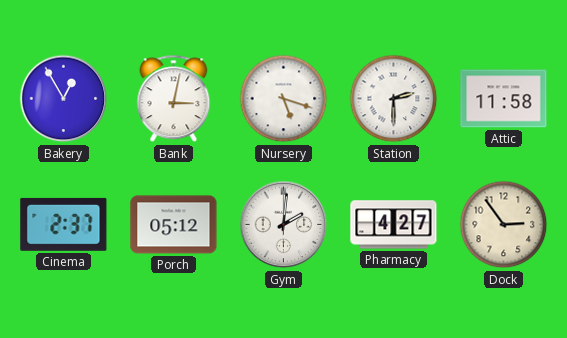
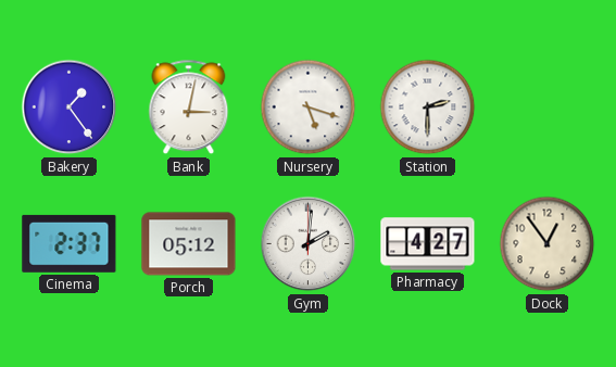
Bakery: 12:55 -> 1:24 (70, 107)
Attic: 11:58 -> none (504, 99)
Dock: 2:54 -> 12:54 (548, 244)
